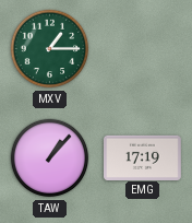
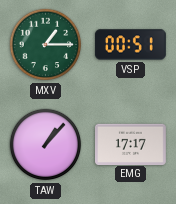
VSP: none -> 00:51 (131, 45)
EMG: 17:19 -> 17:17 (131, 144)
